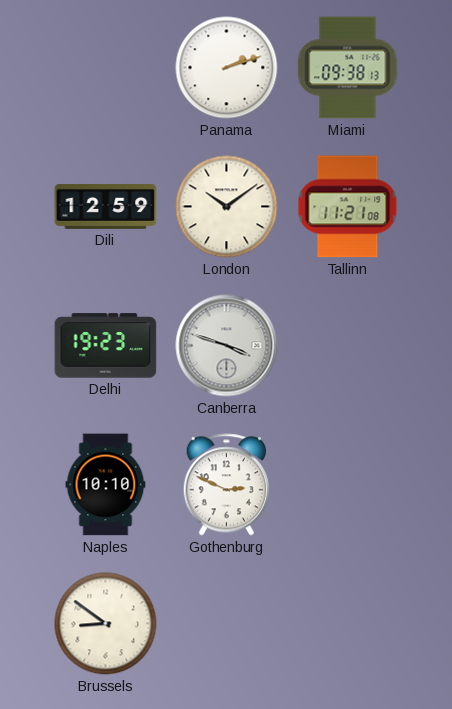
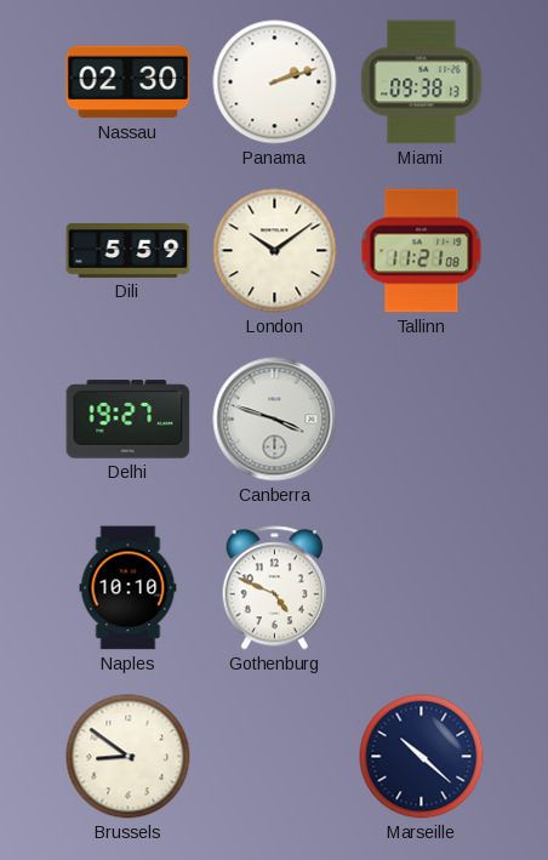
Nassau: none -> 02:30 (129, 82)
Dili: 12:59 -> 5:59 (129, 250)
Delhi: 19:23 -> 19:27 (129, 420)
Gothenburg: 2:49 -> 4:49 (274, 588)
Marseille: none -> 10:22 (422, 757)
